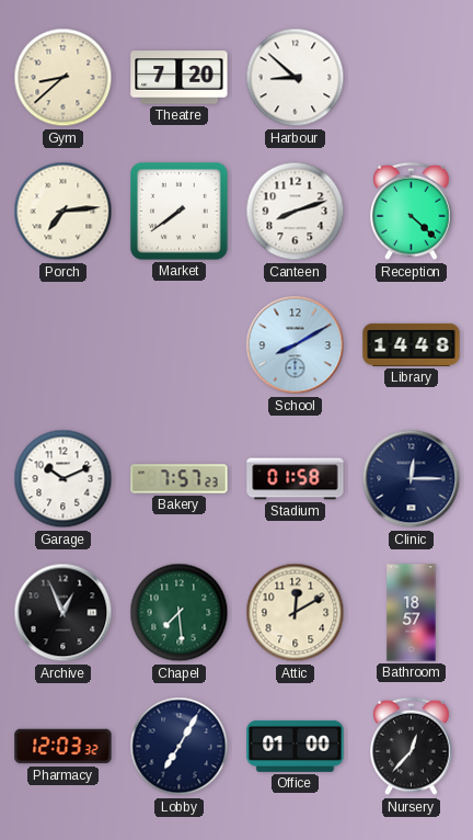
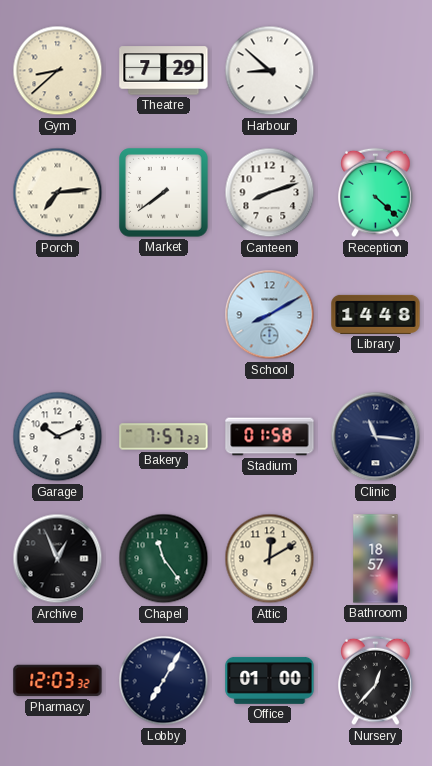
Theatre: 7:20 -> 7:29 (164, 71)
Clinic: 12:15 -> 11:16 (376, 437)
Chapel: 7:29 -> 11:24 (164, 559)
